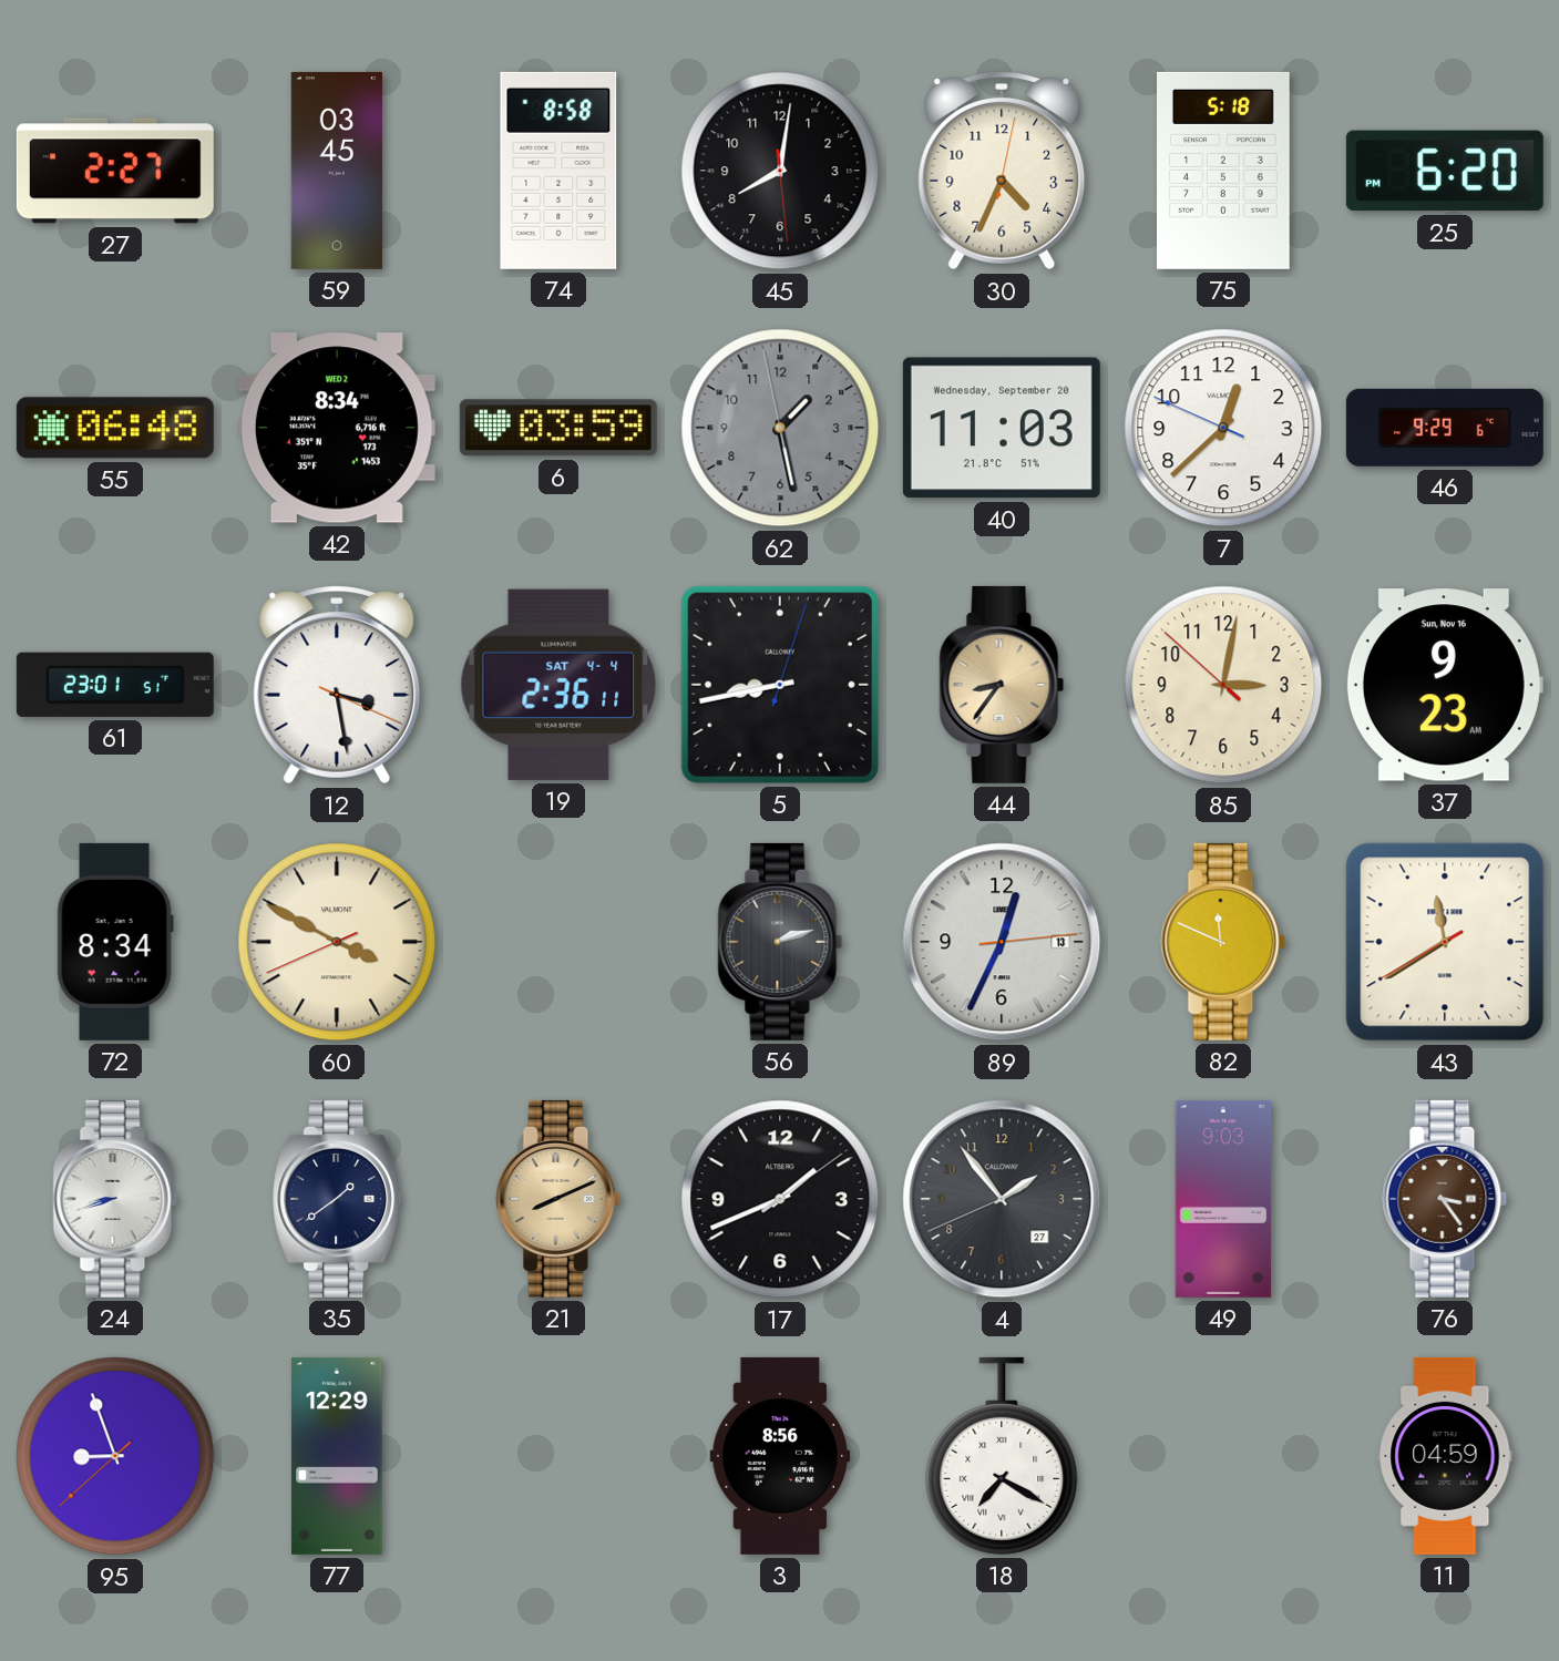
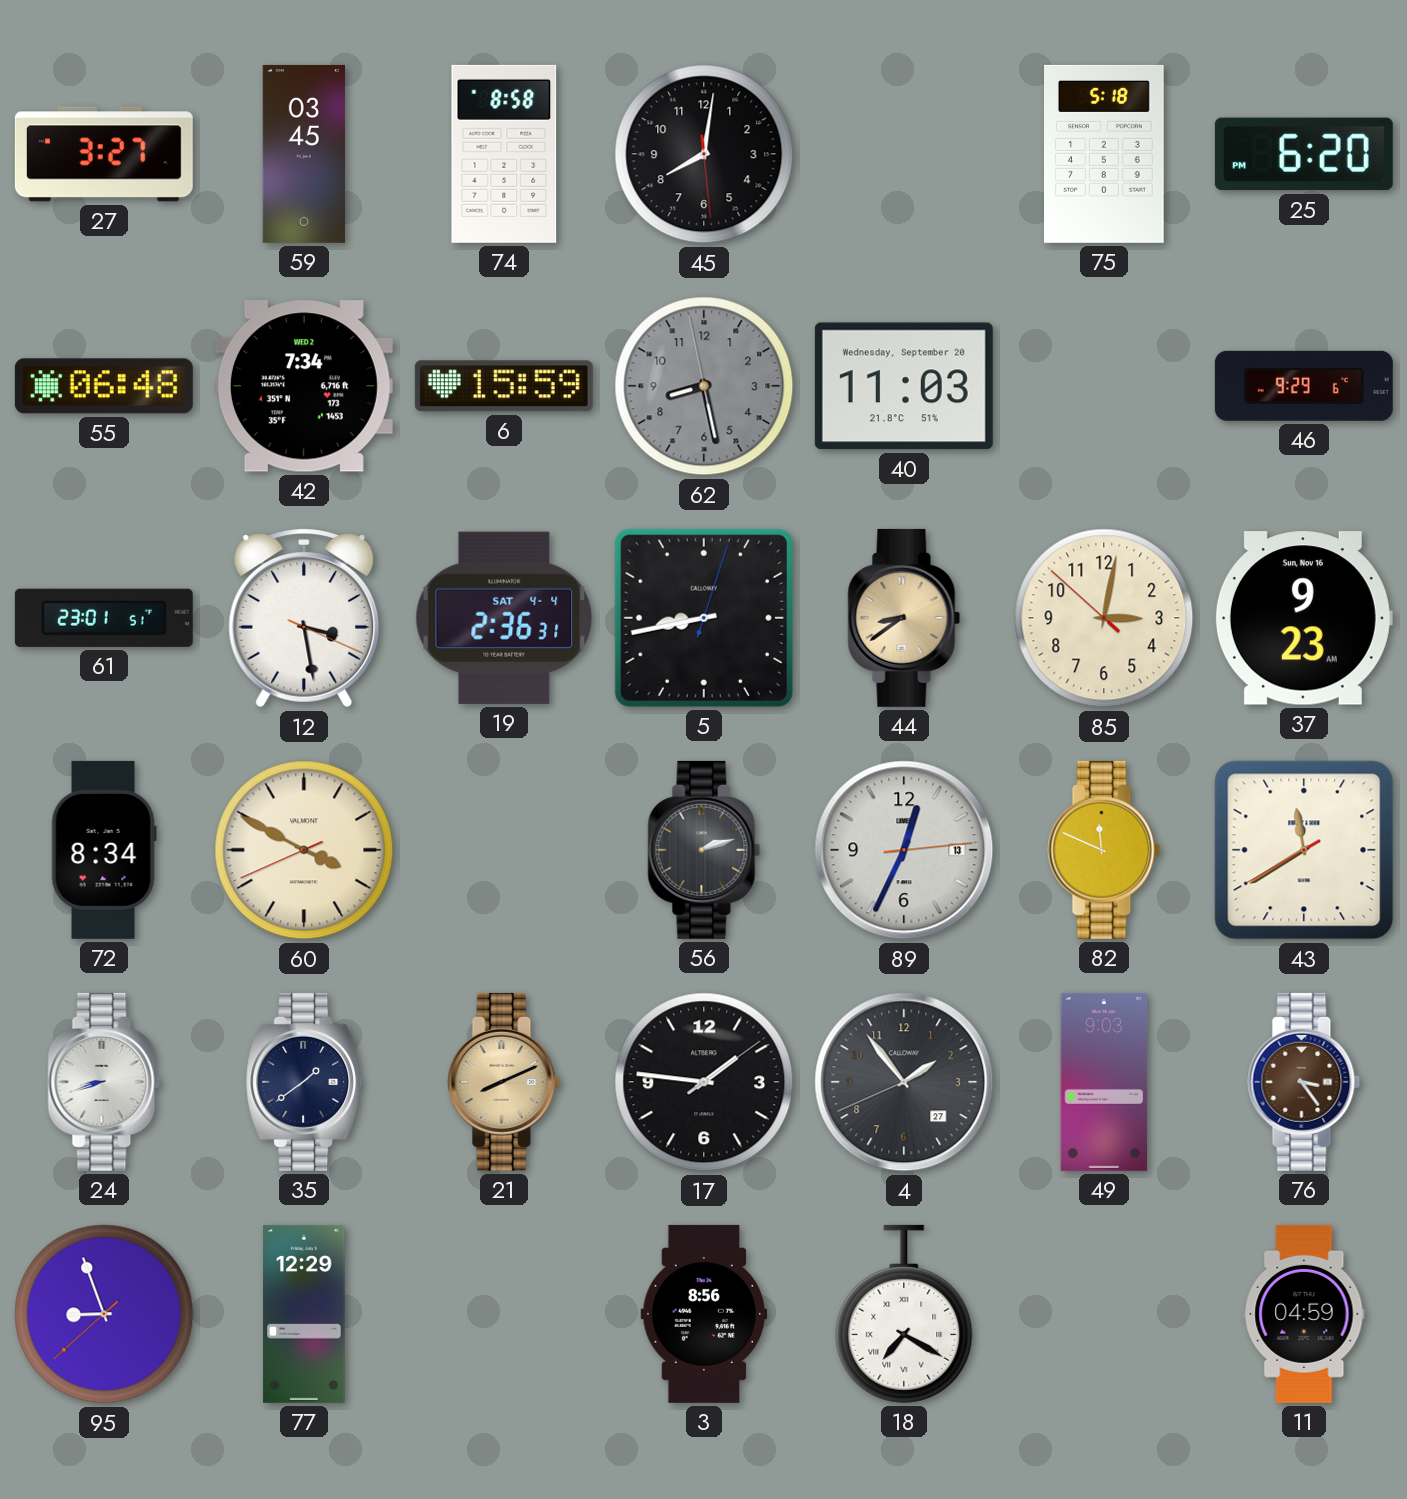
27: 2:27 -> 3:27 (104, 154)
30: 4:34 -> none (1002, 171)
42: 8:34 -> 7:34 (304, 386)
6: 03:59 -> 15:59 (504, 386)
62: 1:27 -> 8:27 (704, 386)
7: 12:37 -> none (1223, 428)
19: 2:36:11 -> 2:36:31 (504, 618)
44: 8:36 -> 8:39 (904, 618)
17: 1:41 -> 1:46 (704, 1082)
